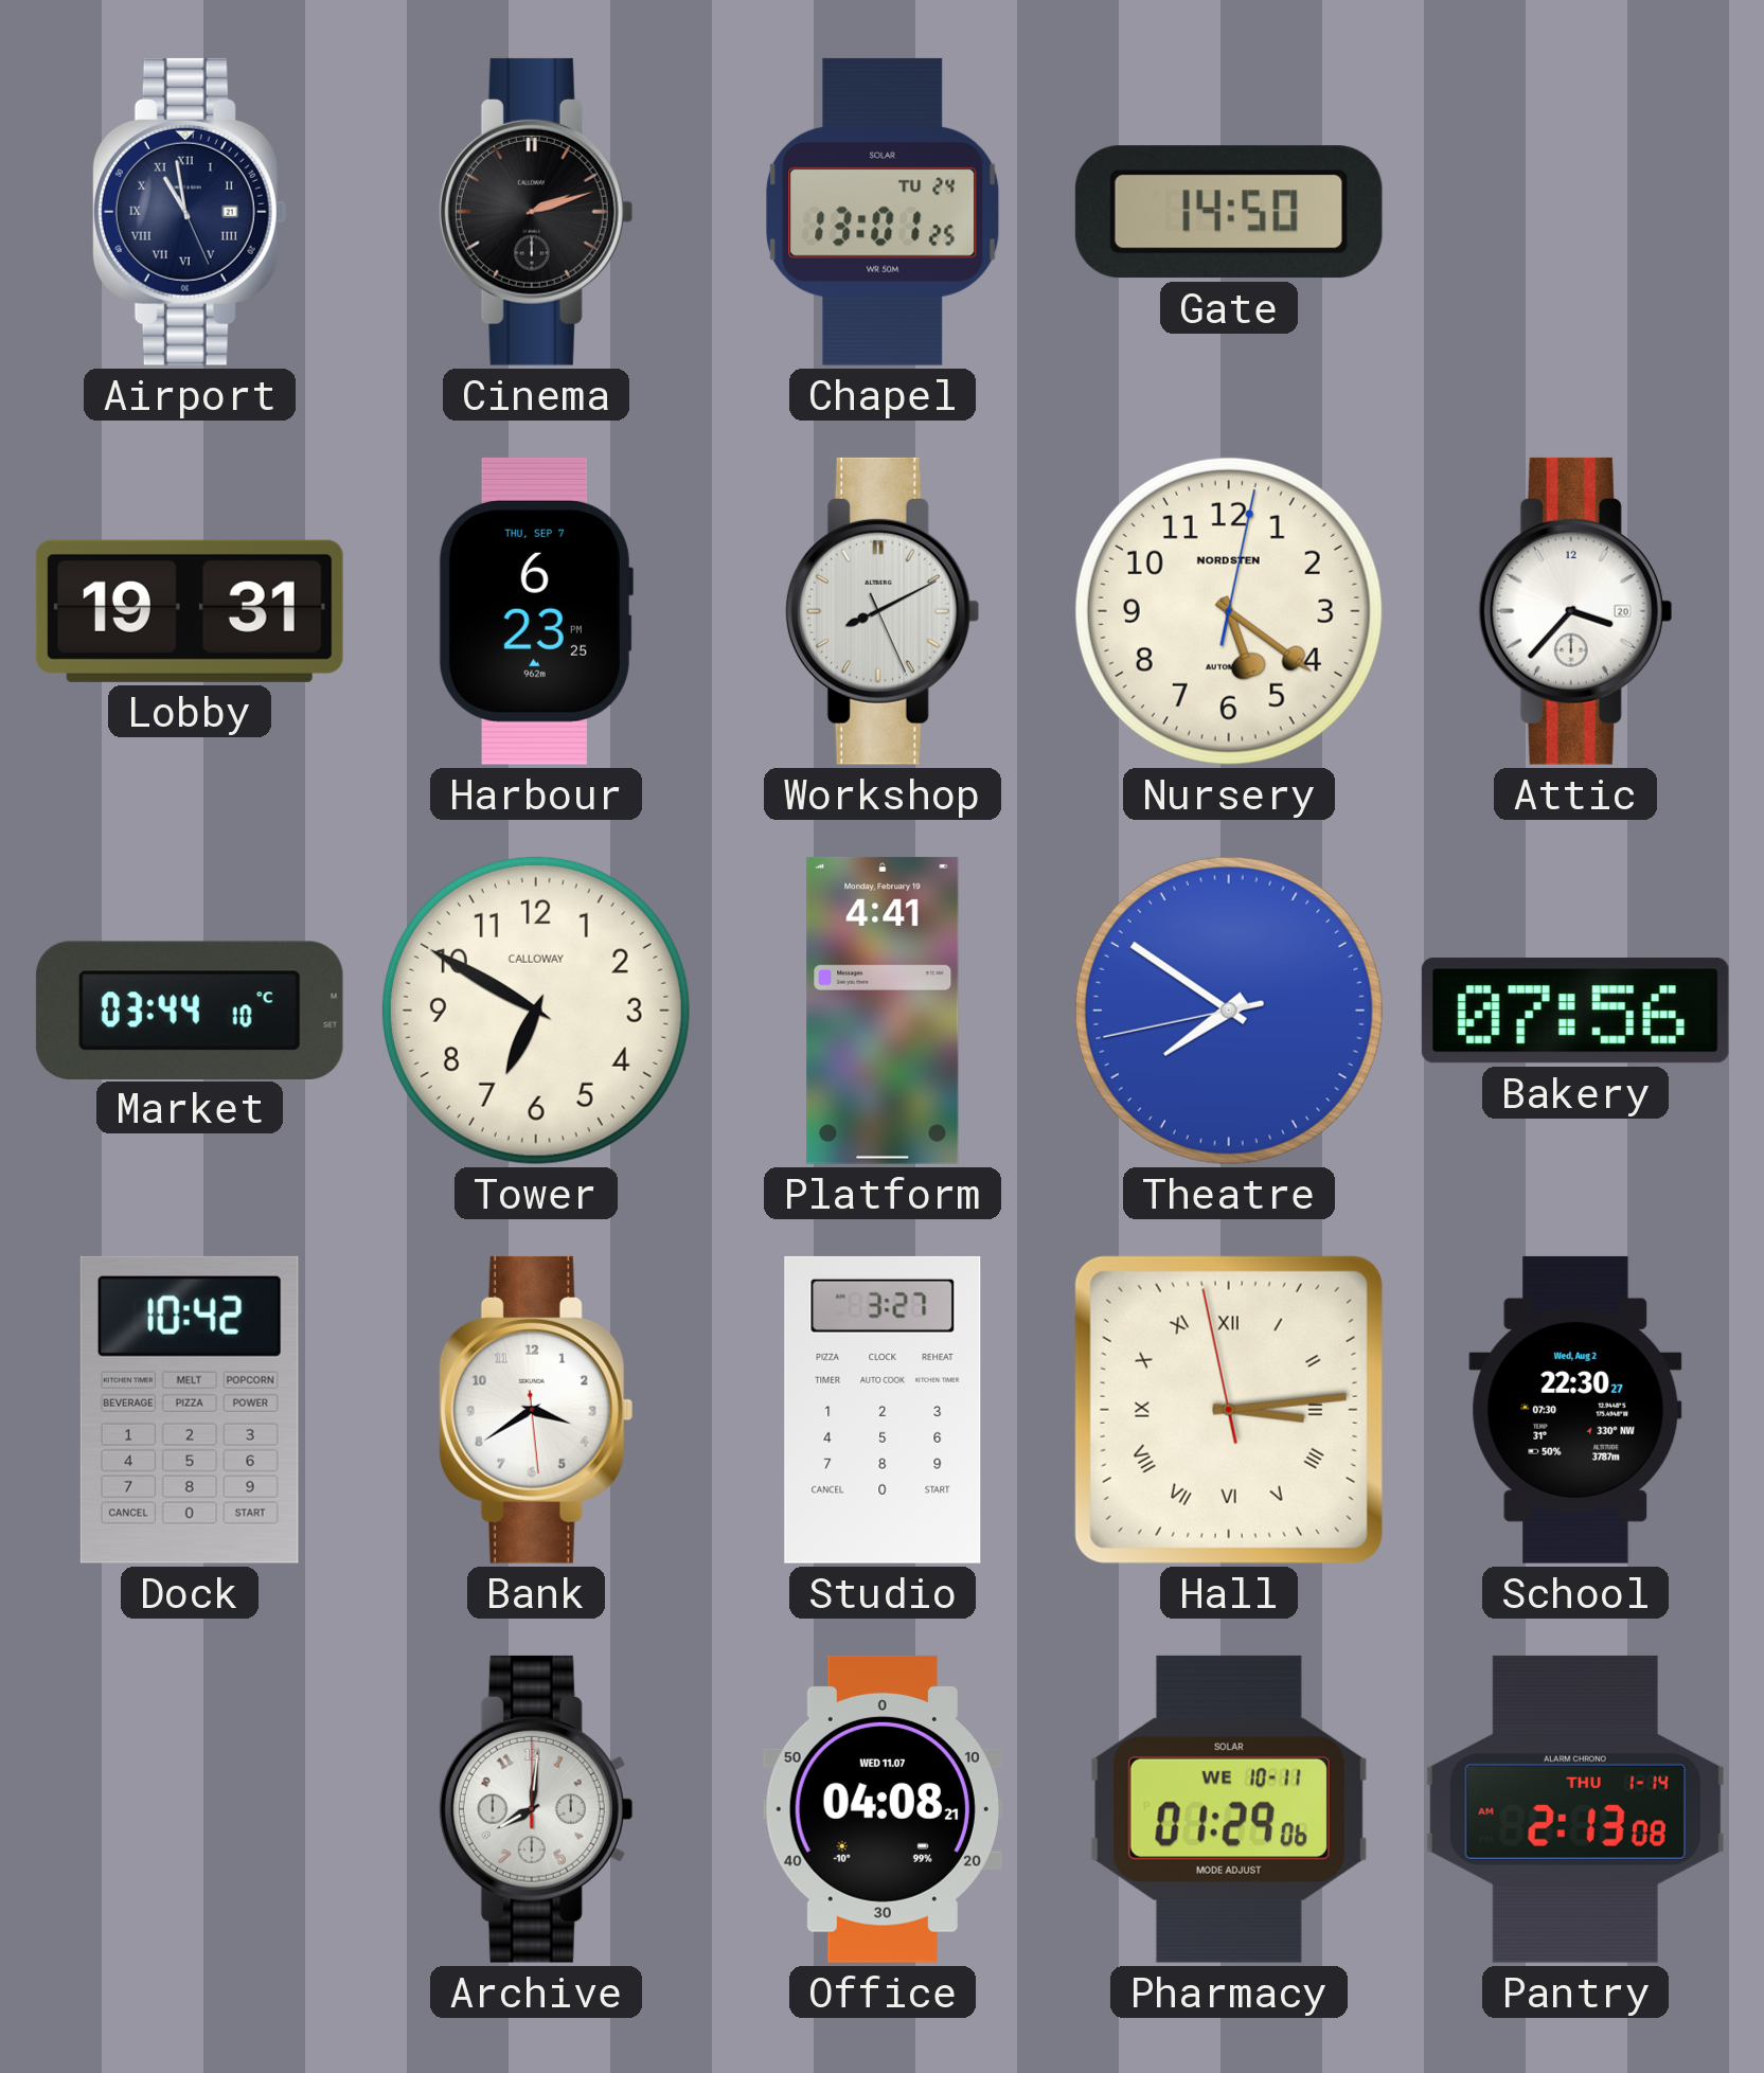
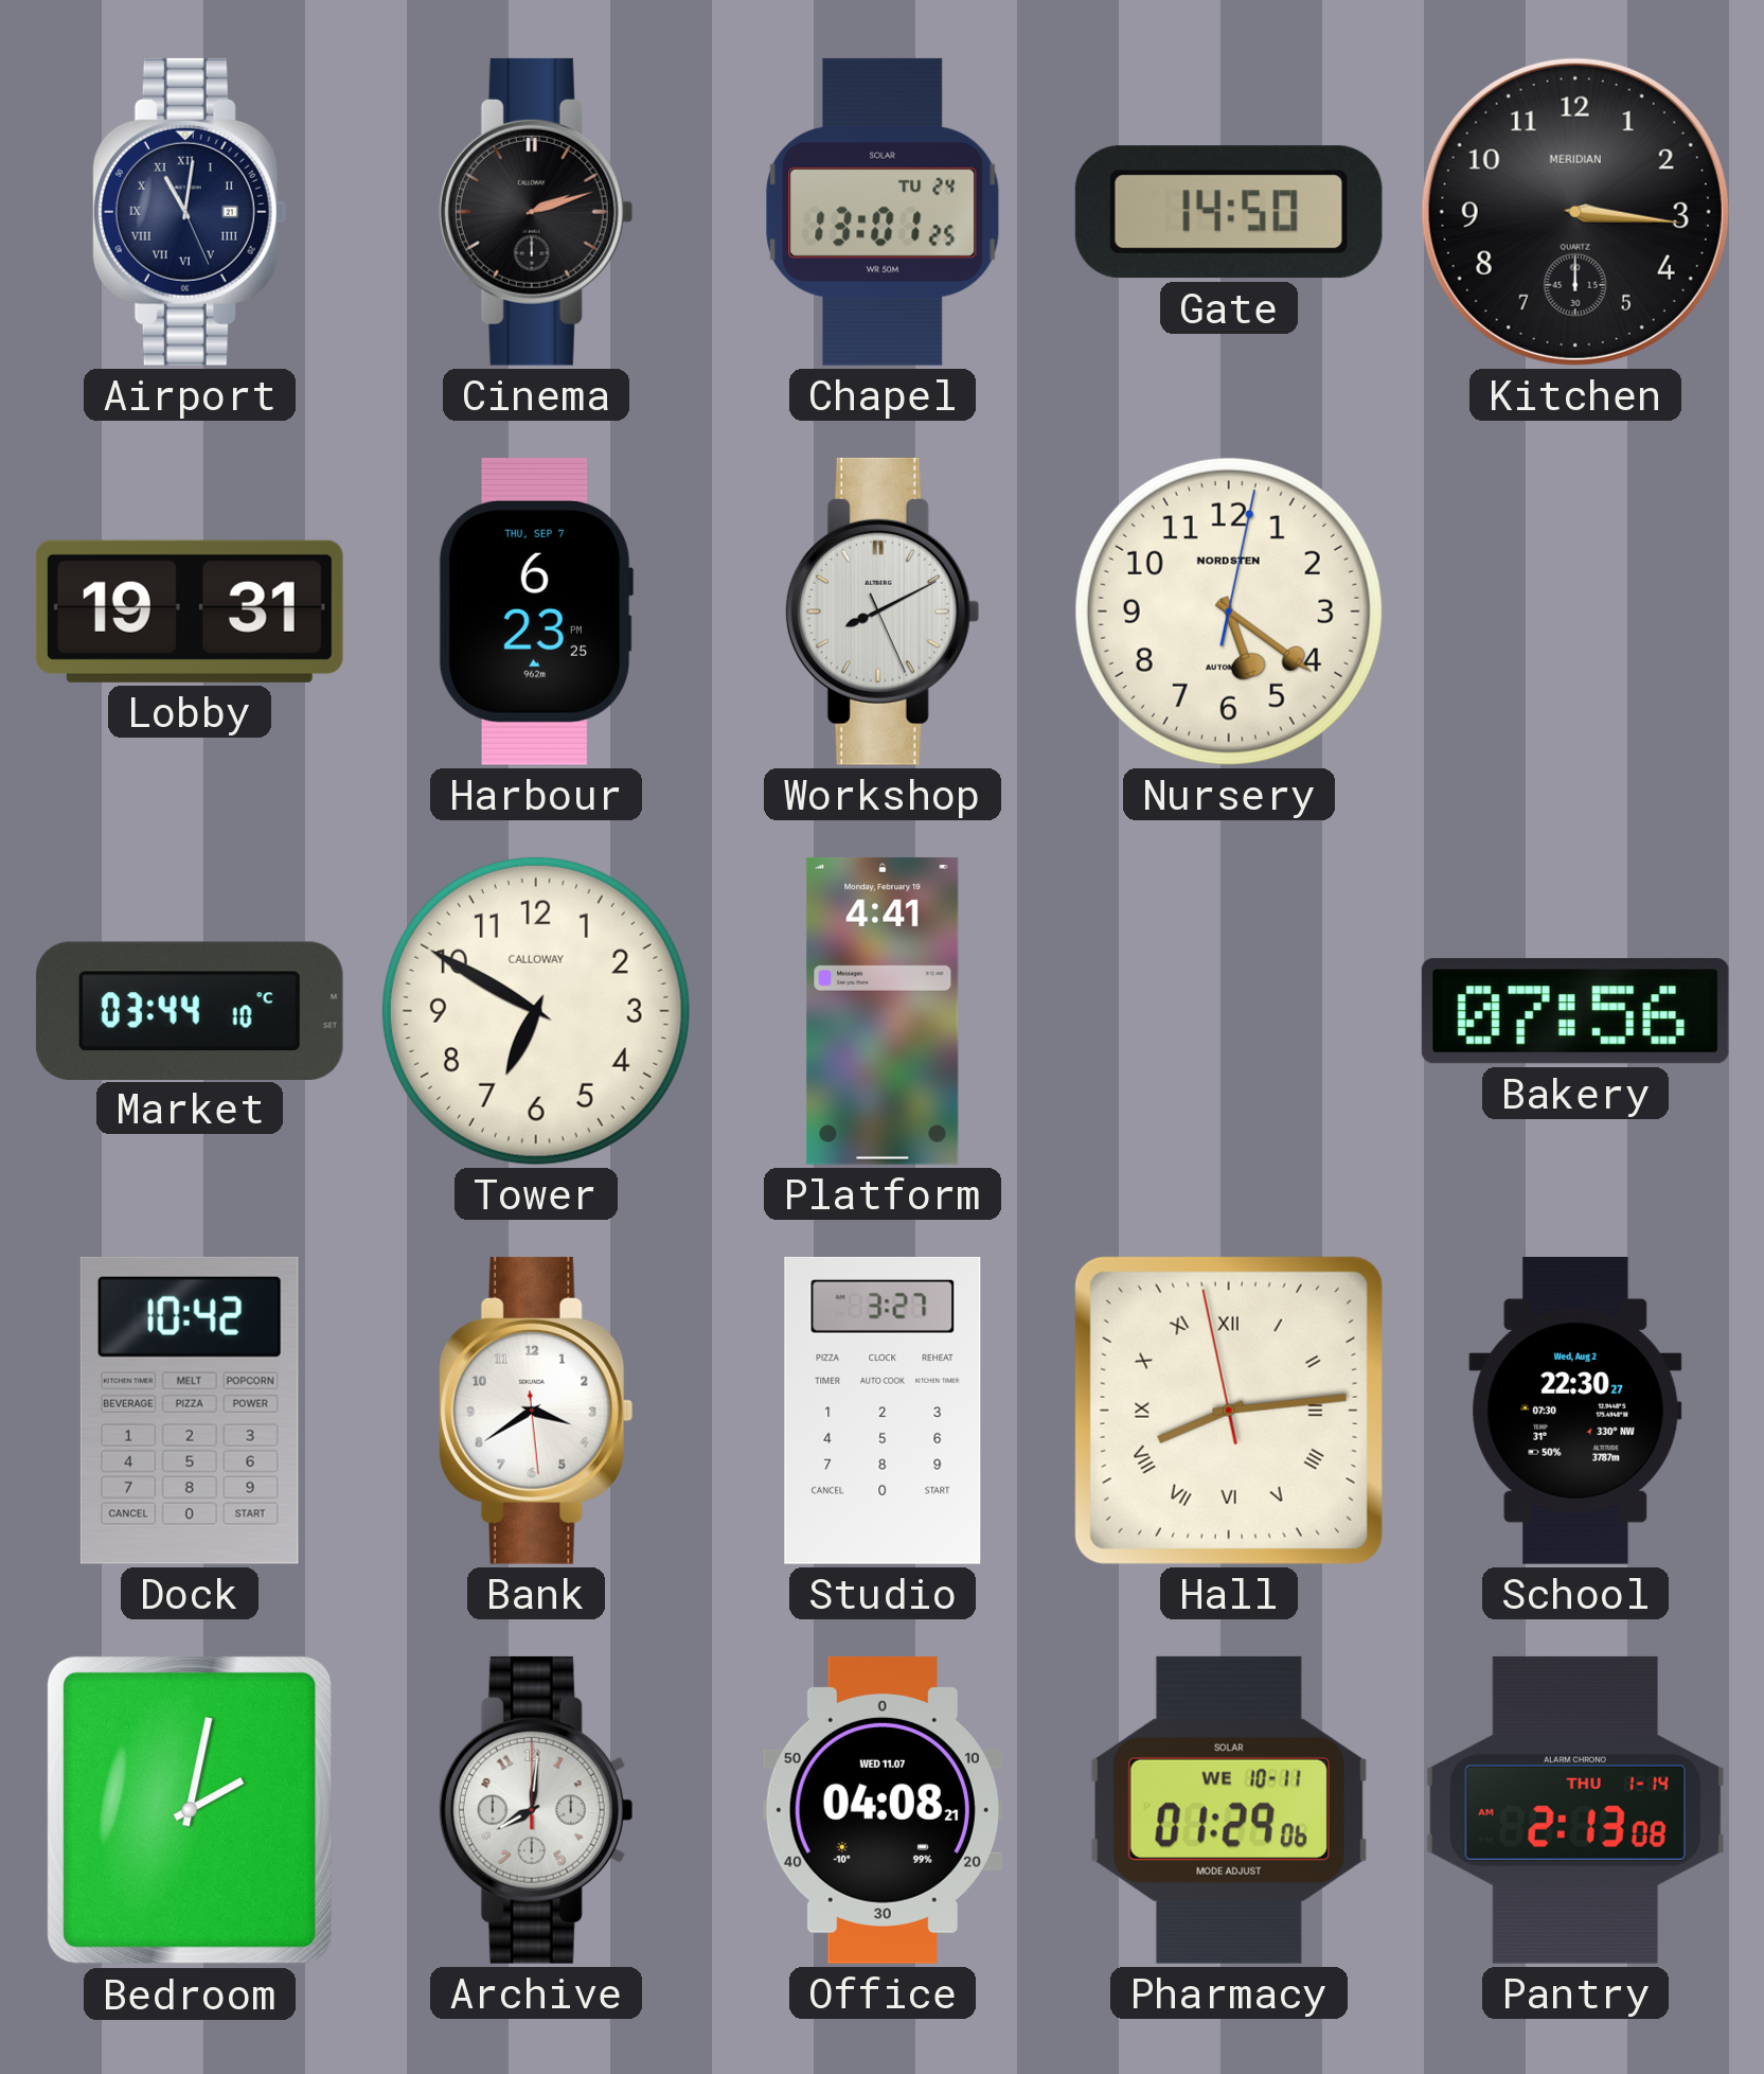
Airport: 10:58 -> 11:01 (190, 212)
Kitchen: none -> 3:16 (1575, 212)
Attic: 3:37 -> none (1575, 611)
Theatre: 7:50 -> none (1229, 1011)
Hall: 3:13 -> 8:13 (1229, 1411)
Bedroom: none -> 2:02 (190, 1810)
